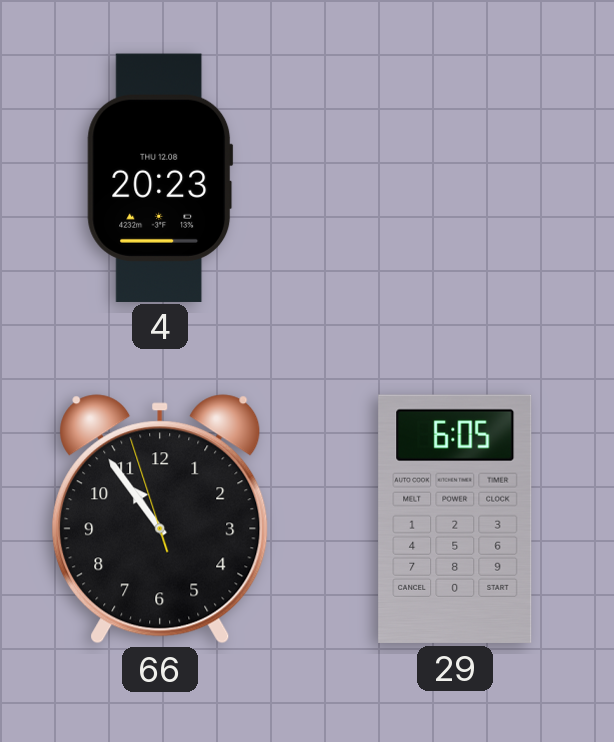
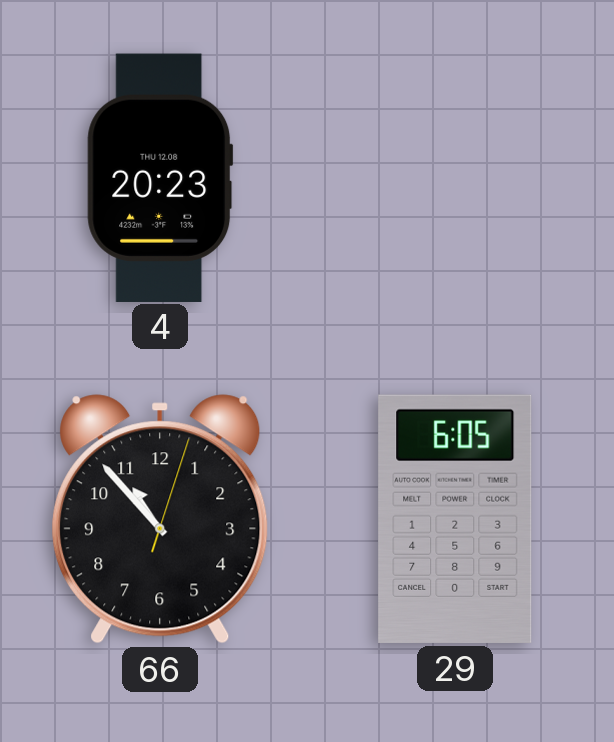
66: 10:53:57 -> 10:53:03 (160, 519)
